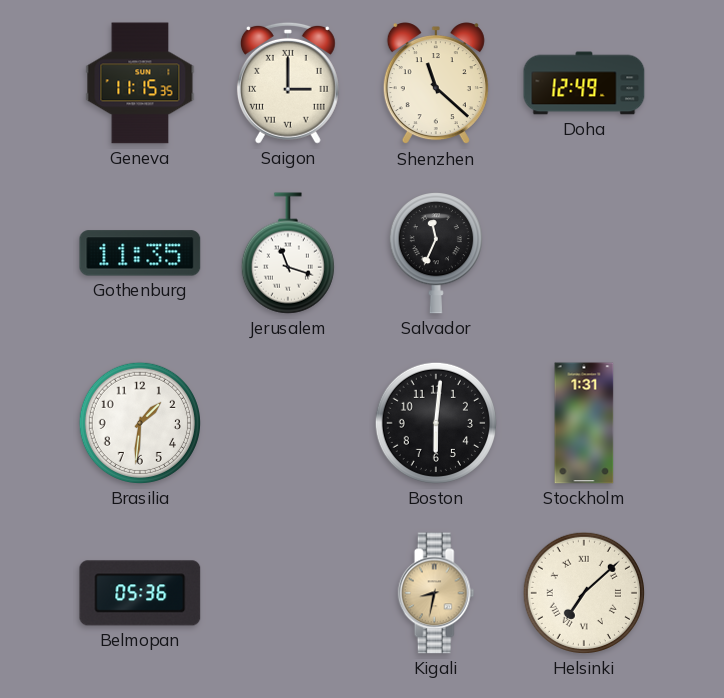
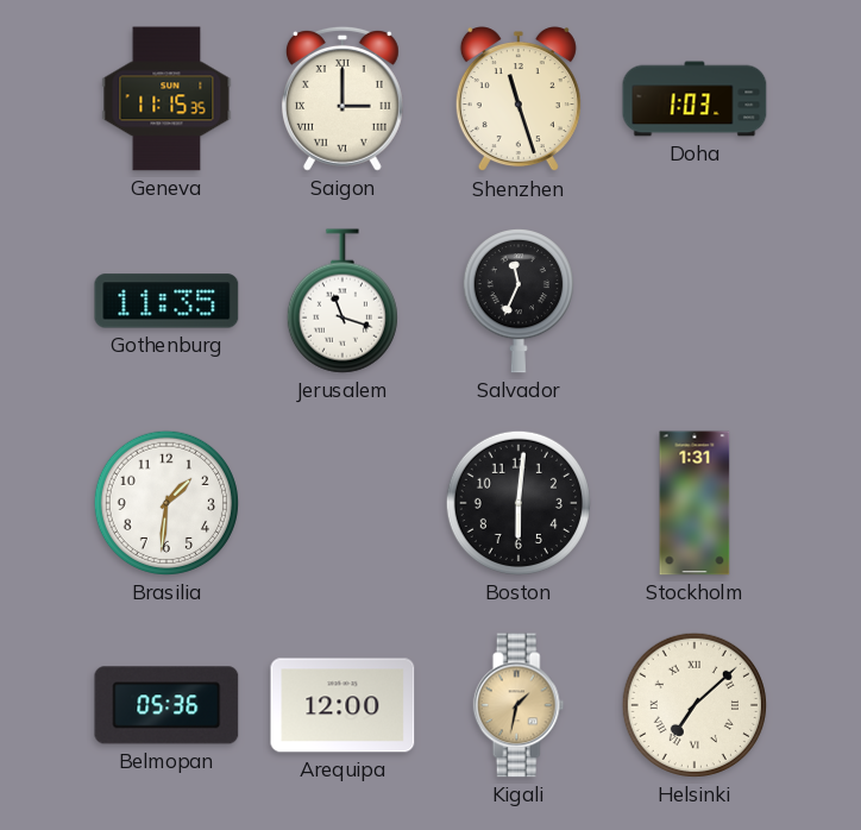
Shenzhen: 11:22 -> 11:27 (519, 100)
Doha: 12:49 -> 1:03 (695, 99)
Arequipa: none -> 12:00 (342, 705)
Kigali: 8:32 -> 1:32 (519, 705)
